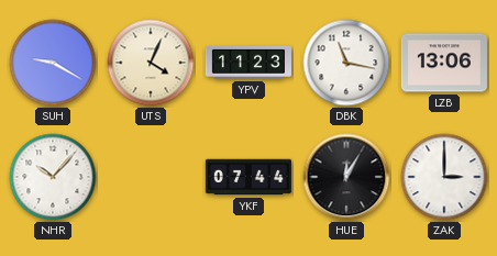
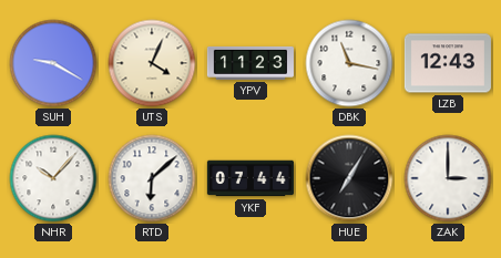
LZB: 13:06 -> 12:43 (448, 63)
RTD: none -> 6:08 (152, 178)
HUE: 12:05 -> 7:05 (349, 178)
